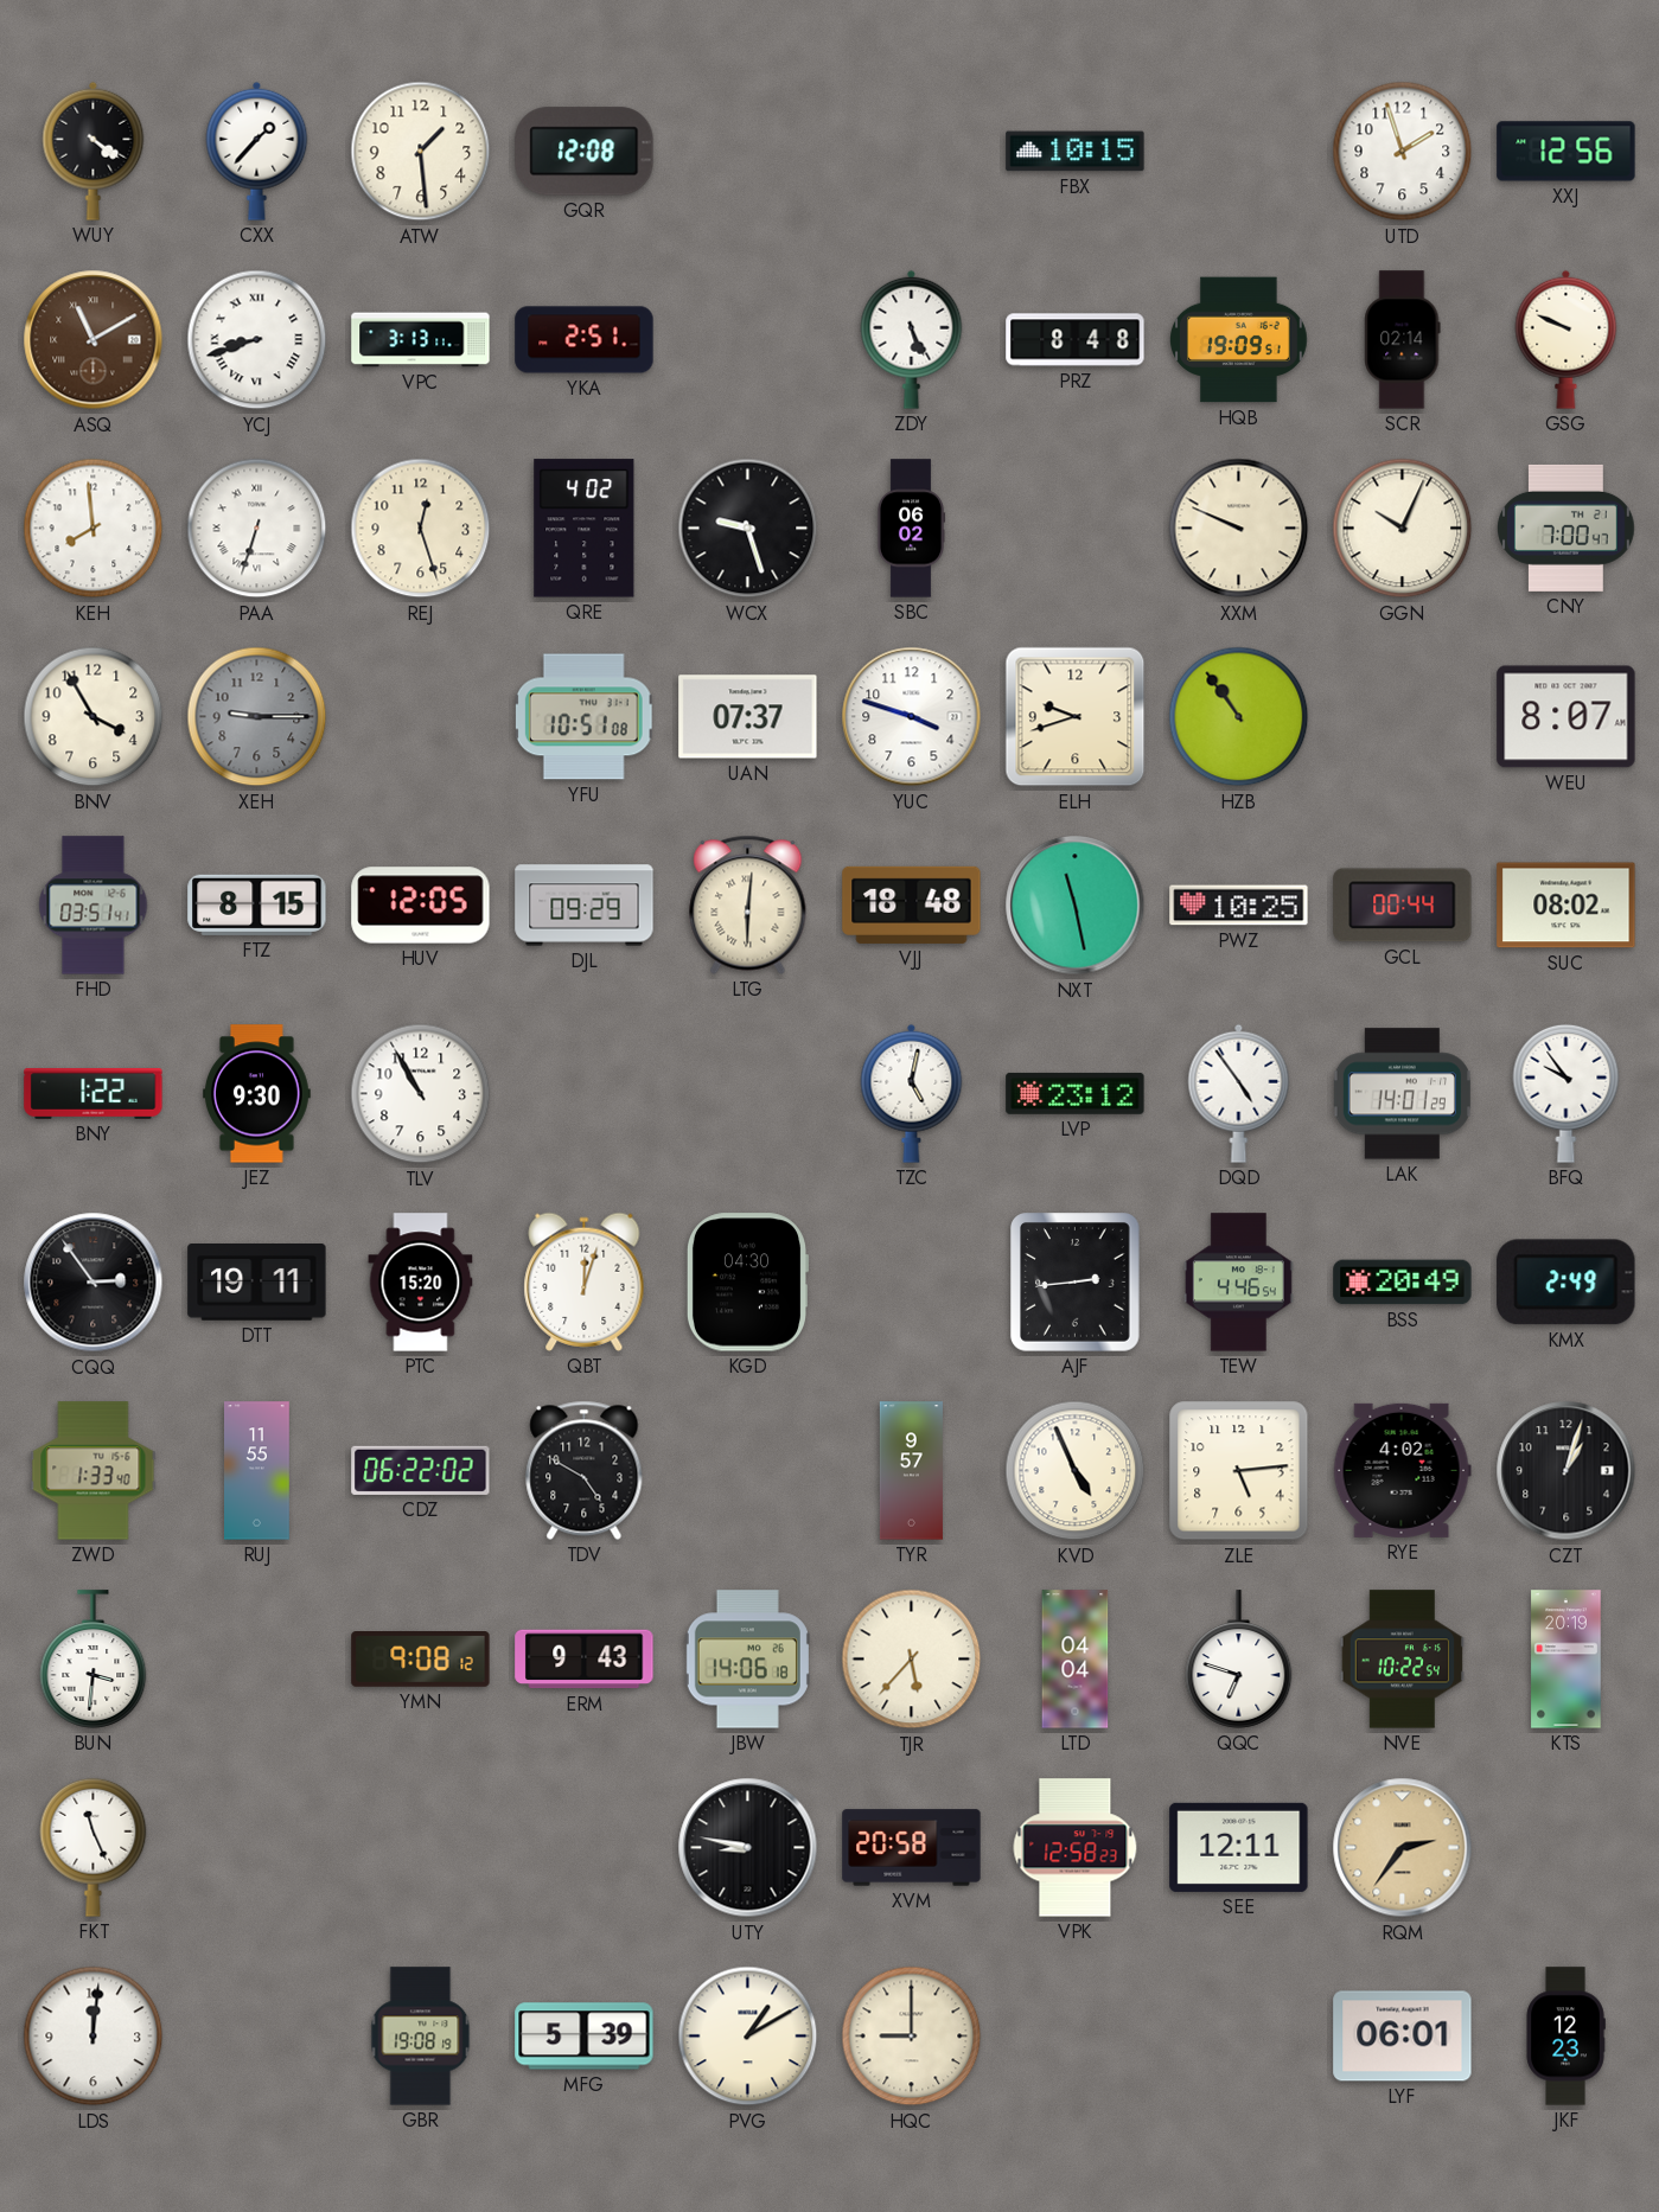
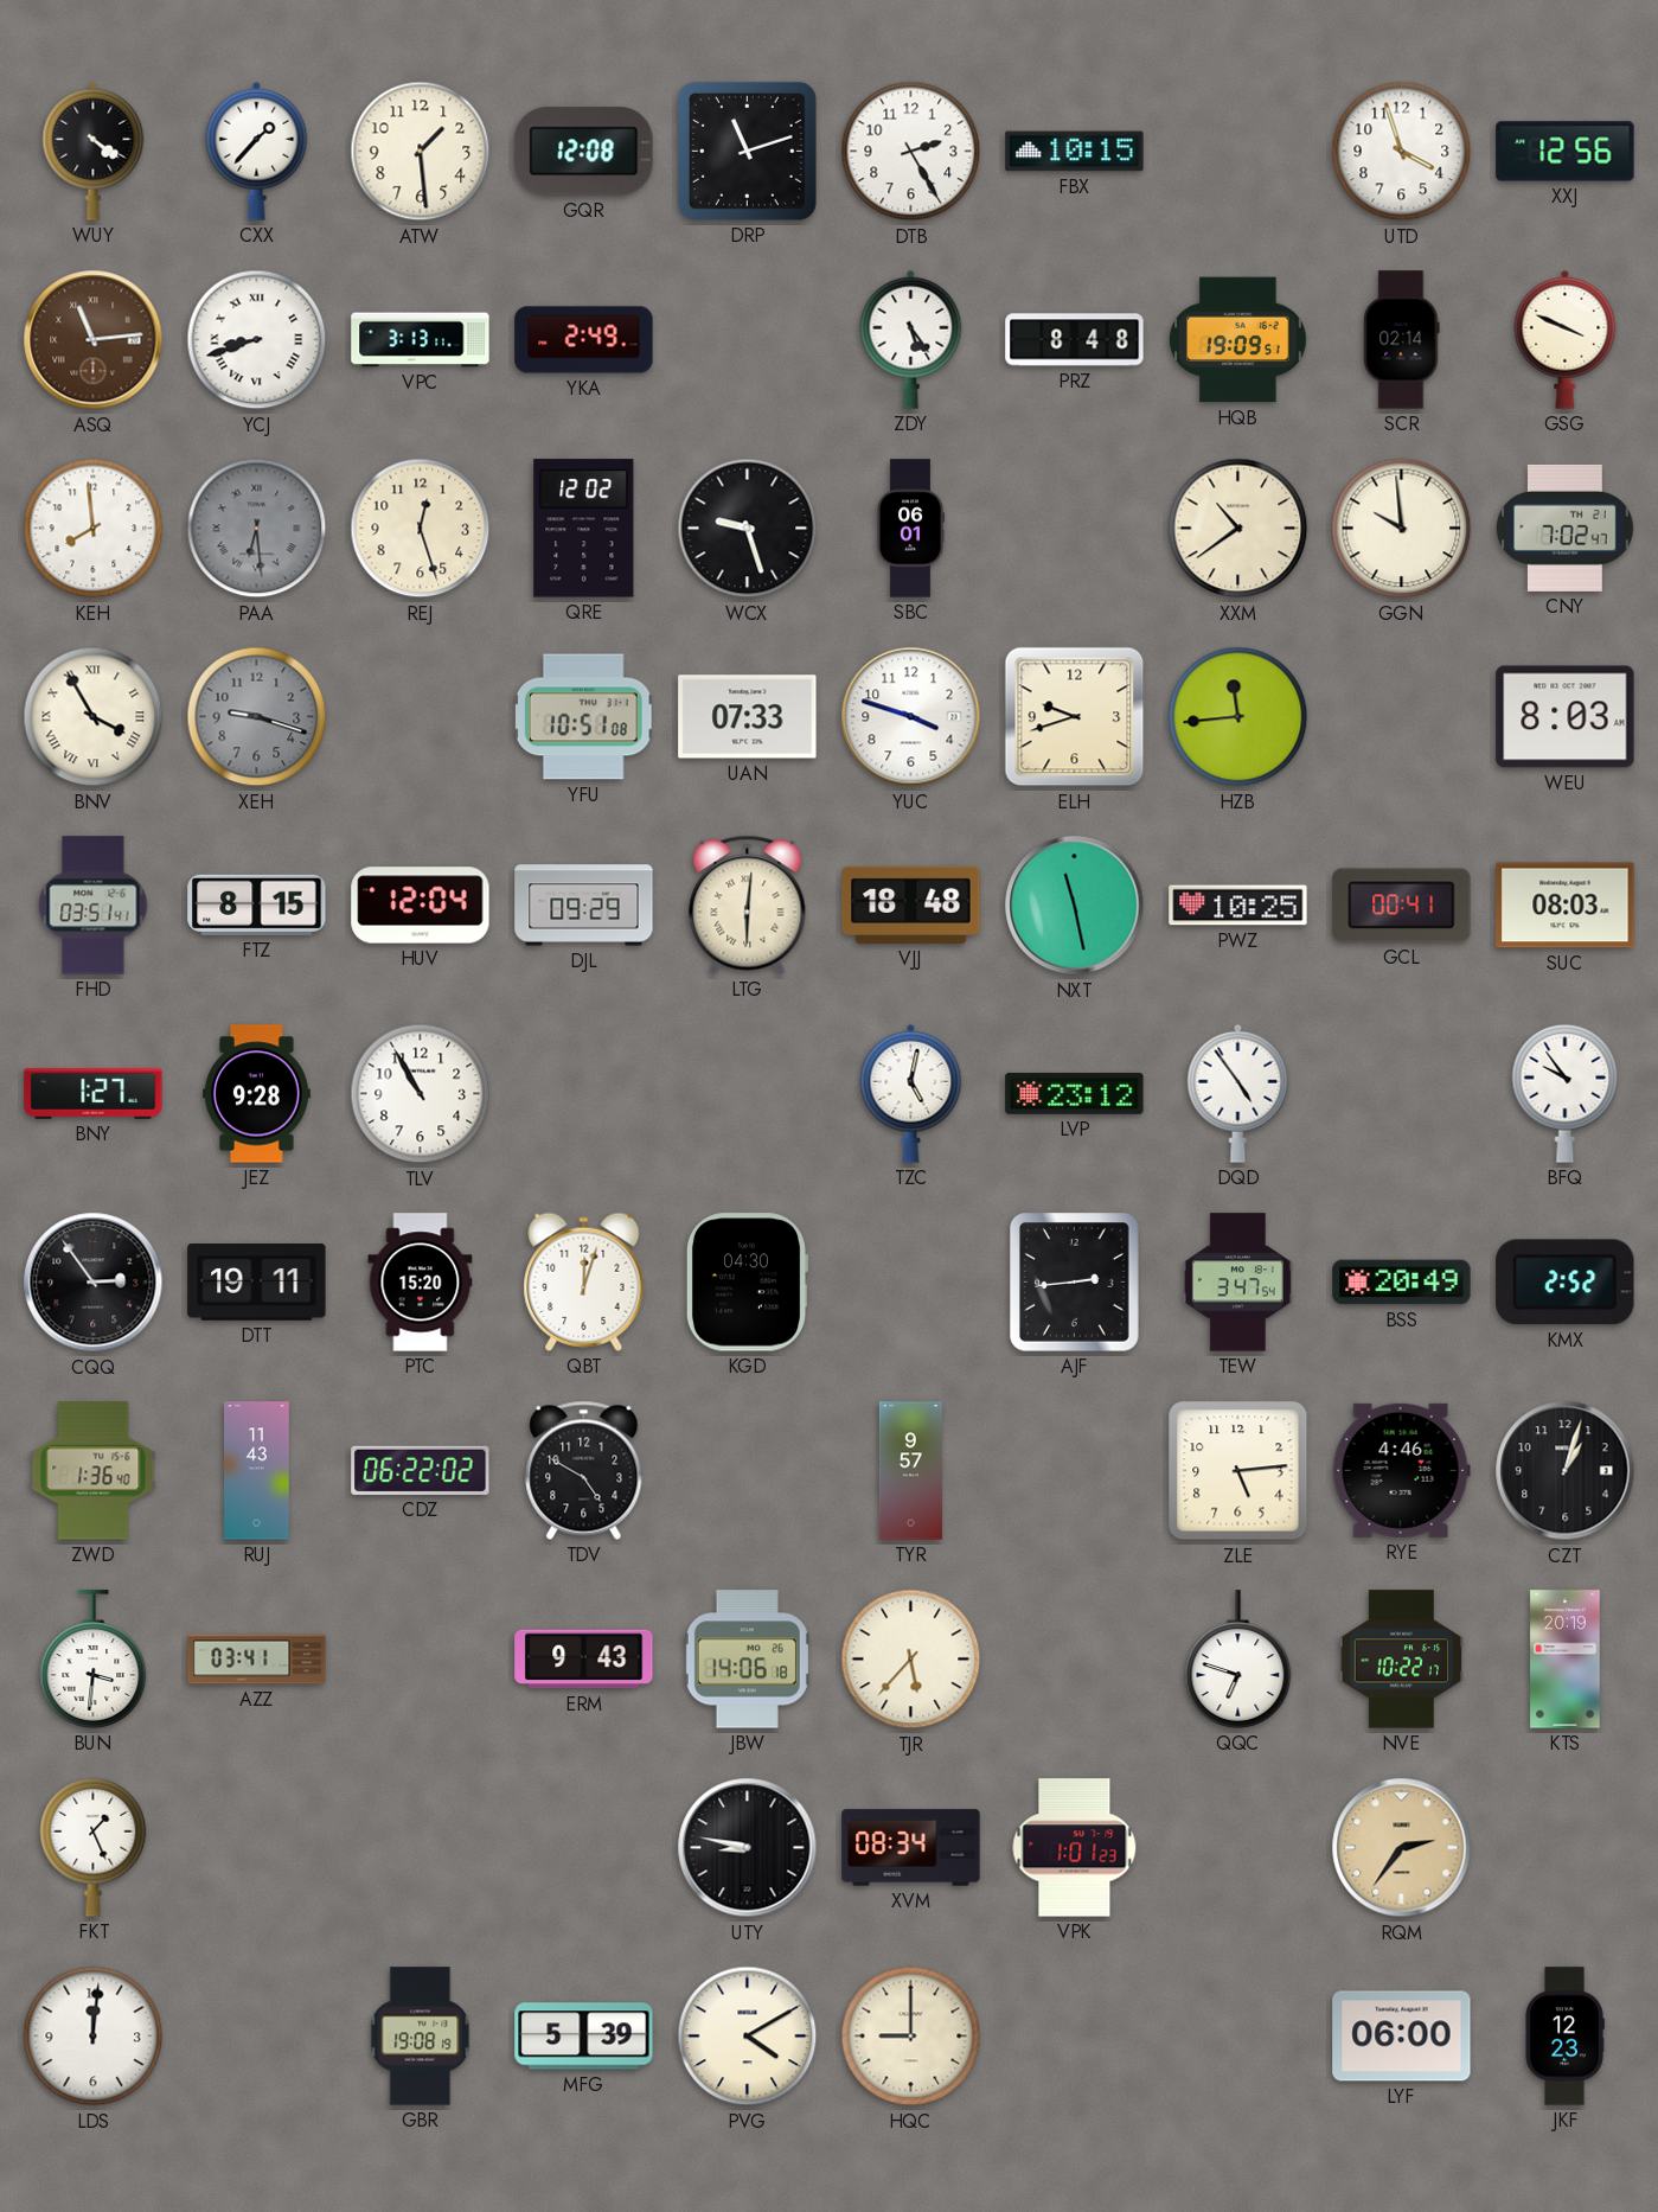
DRP: none -> 11:12 (747, 151)
DTB: none -> 2:25 (911, 152)
UTD: 1:57 -> 3:57 (1402, 152)
ASQ: 11:10 -> 11:14 (94, 340)
YKA: 2:51 -> 2:49 (584, 340)
ZDY: 5:26 -> 5:24 (911, 339)
GSG: 9:49 -> 3:49 (1566, 339)
PAA: 6:33 -> 6:29 (257, 529)
PAA dial: white -> grey (257, 529)
QRE: 4:02 -> 12:02 (584, 529)
SBC: 06:02 -> 06:01 (910, 529)
XXM: 9:49 -> 10:39 (1238, 529)
GGN: 10:04 -> 9:59 (1402, 529)
CNY: 7:00 -> 7:02 (1566, 528)
BNV numerals: Arabic -> Roman (94, 717)
XEH: 9:15 -> 9:18 (257, 717)
UAN: 07:37 -> 07:33 (748, 717)
HZB: 10:54 -> 11:44 (1238, 717)
WEU: 8:07 -> 8:03 (1566, 717)
HUV: 12:05 -> 12:04 (421, 906)
GCL: 00:44 -> 00:41 (1402, 906)
SUC: 08:02 -> 08:03 (1566, 906)
BNY: 1:22 -> 1:27 (94, 1094)
JEZ: 9:30 -> 9:28 (257, 1094)
LAK: 14:01 -> none (1402, 1094)
TEW: 4:46 -> 3:47 (1237, 1283)
KMX: 2:49 -> 2:52 (1566, 1283)
ZWD: 1:33 -> 1:36 (94, 1471)
RUJ: 11:55 -> 11:43 (257, 1471)
KVD: 4:56 -> none (1076, 1471)
RYE: 4:02 -> 4:46 (1401, 1470)
AZZ: none -> 03:41 (257, 1660)
YMN: 9:08 -> none (421, 1660)
LTD: 04:04 -> none (1076, 1660)
NVE: 10:22:54 -> 10:22:17 (1401, 1660)
FKT: 11:26 -> 1:26 (94, 1847)
XVM: 20:58 -> 08:34 (911, 1848)
VPK: 12:58 -> 1:01 (1075, 1848)
SEE: 12:11 -> none (1239, 1847)
PVG: 1:10 -> 4:10 (748, 2037)
LYF: 06:01 -> 06:00 (1402, 2037)
